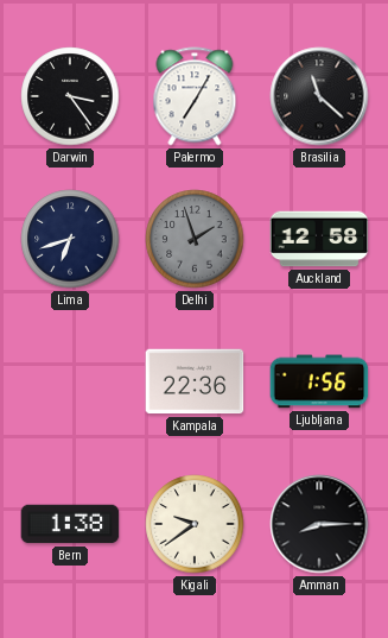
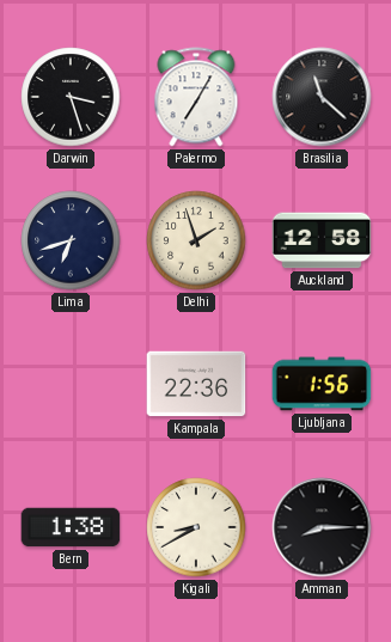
Darwin: 3:24 -> 3:27 (71, 97)
Delhi dial: grey -> cream (196, 240)
Kigali: 9:39 -> 8:40 (196, 527)
